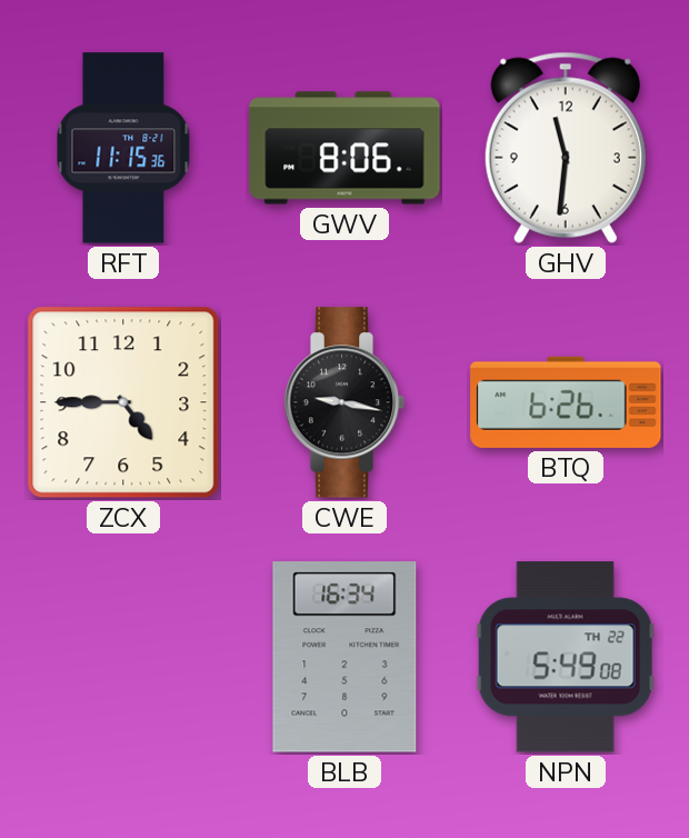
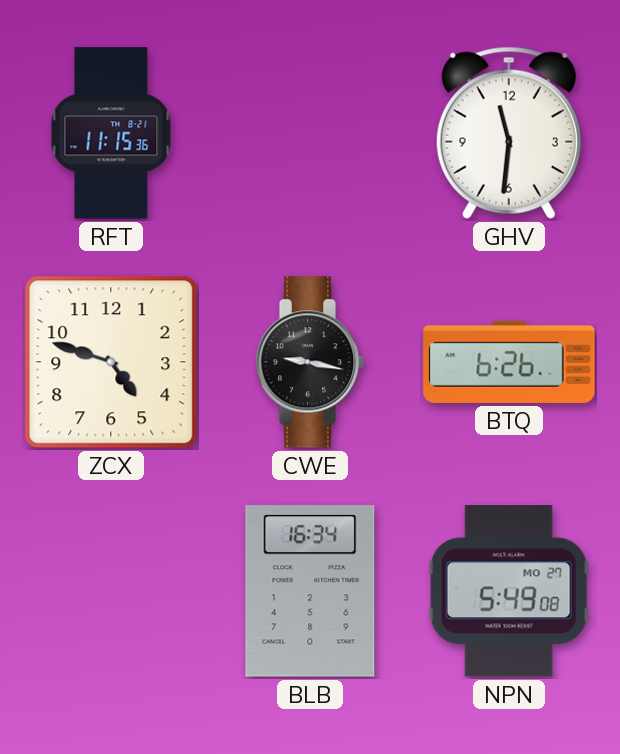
GWV: 8:06 -> none (344, 148)
ZCX: 4:45 -> 4:48 (111, 362)
NPN date: TH 22 -> MO 27 (509, 591)
